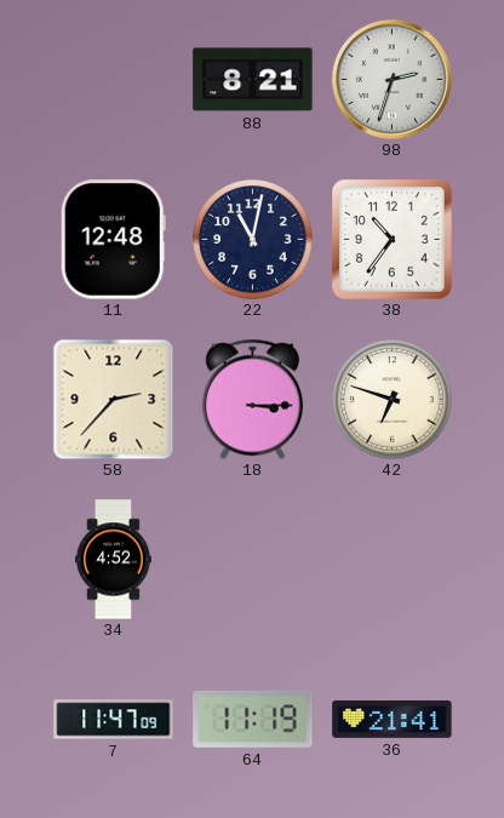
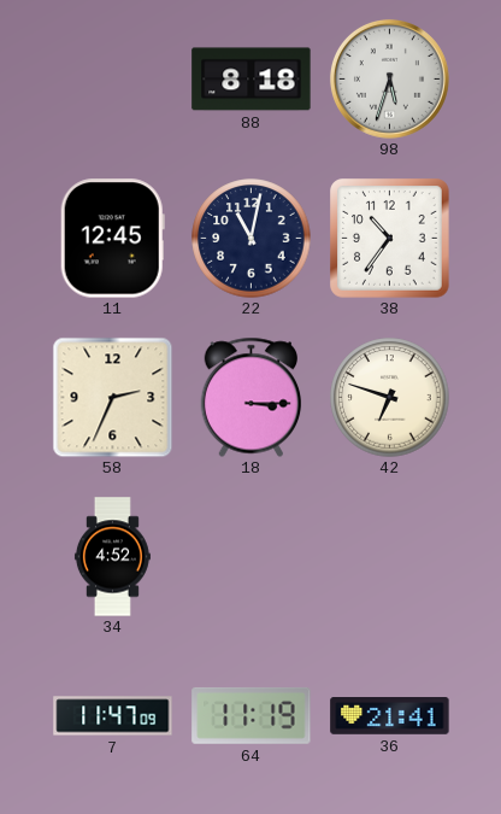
88: 8:21 -> 8:18 (252, 80)
98: 2:33 -> 5:33 (389, 78)
11: 12:48 -> 12:45 (112, 239)
58: 2:37 -> 2:34 (112, 397)
